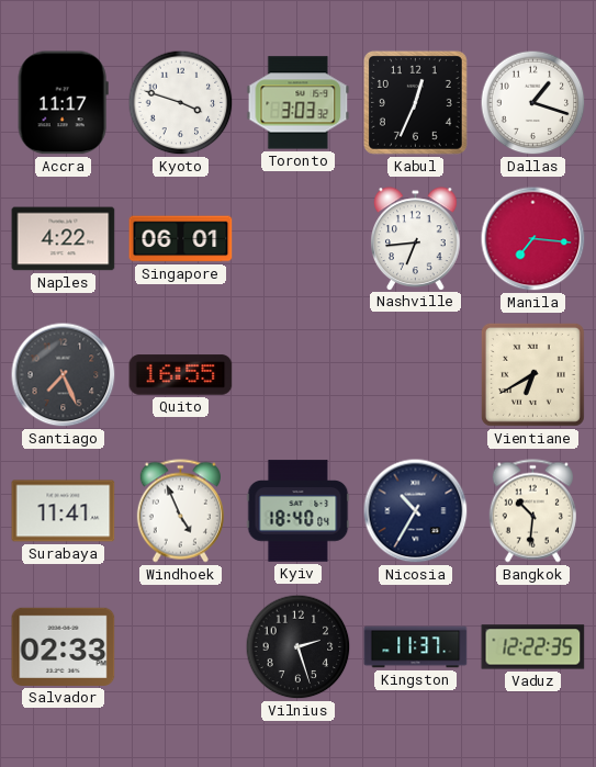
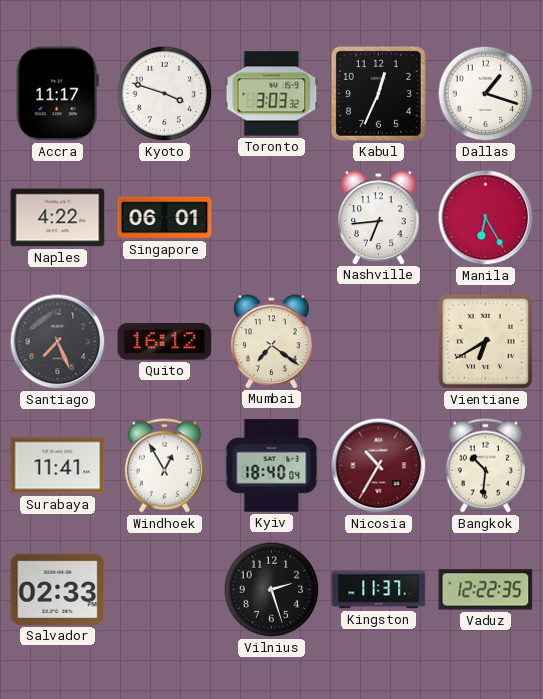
Manila: 7:16 -> 6:25 (486, 218)
Quito: 16:55 -> 16:12 (165, 342)
Mumbai: none -> 7:21 (272, 341)
Windhoek: 4:56 -> 12:55 (164, 466)
Nicosia dial: navy -> burgundy (379, 466)
